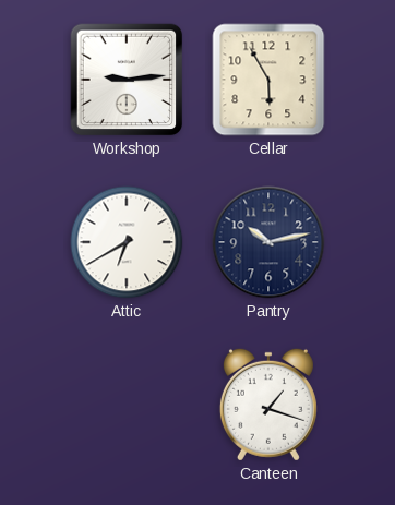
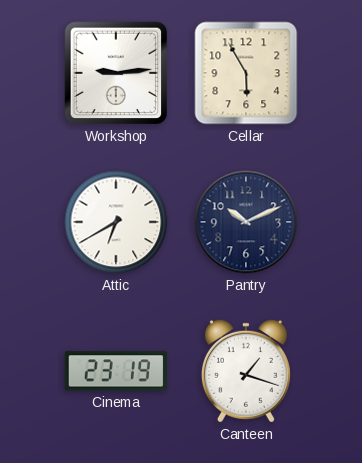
Pantry: 10:13 -> 10:11 (246, 222)
Cinema: none -> 23:19 (115, 371)
